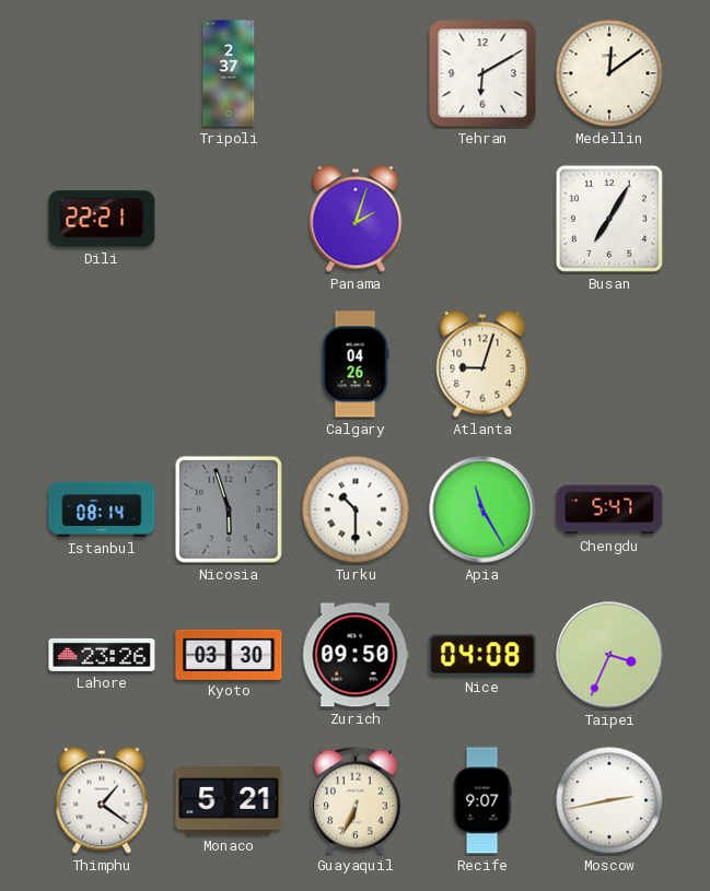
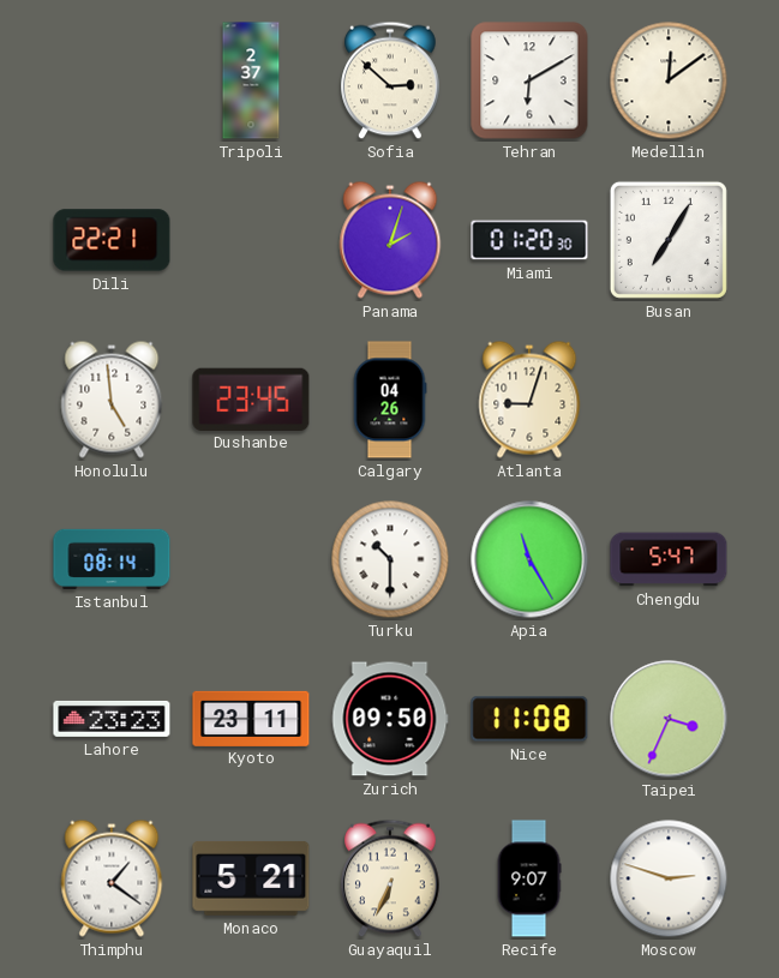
Sofia: none -> 2:52 (390, 80)
Miami: none -> 01:20 (529, 240)
Honolulu: none -> 4:59 (112, 400)
Dushanbe: none -> 23:45 (251, 398)
Nicosia: 5:57 -> none (229, 509)
Lahore: 23:26 -> 23:23 (112, 719)
Kyoto: 03:30 -> 23:11 (251, 718)
Nice: 04:08 -> 11:08 (529, 719)
Moscow: 2:43 -> 2:48 (669, 878)
